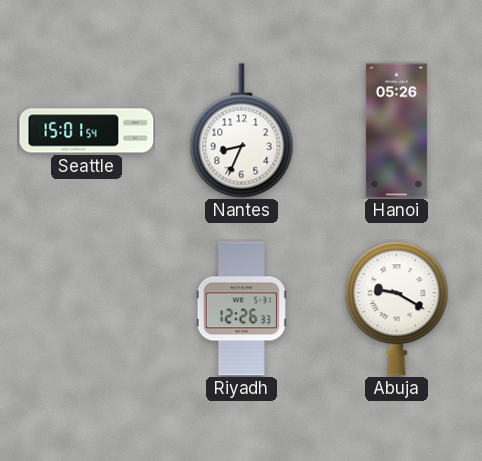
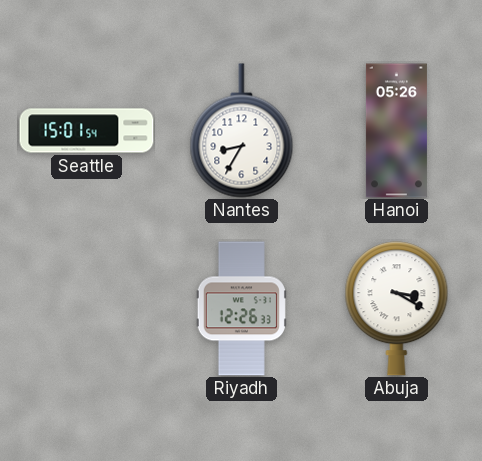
Nantes: 8:34 -> 8:35 (242, 131)
Abuja: 9:20 -> 3:20 (397, 309)
